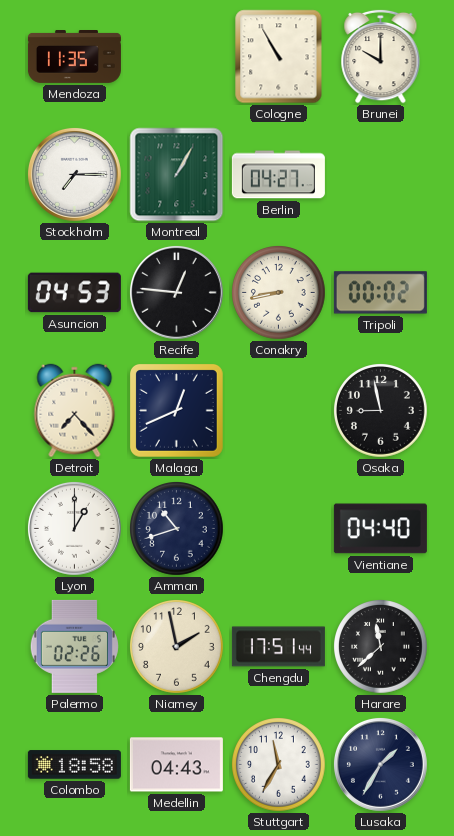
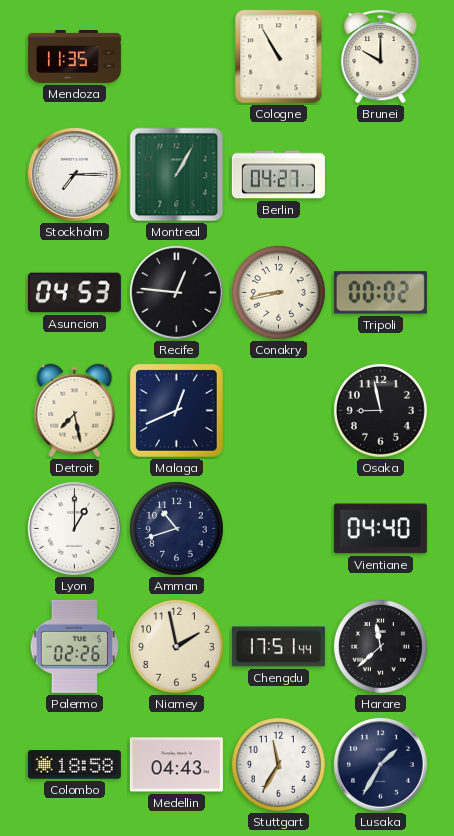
Detroit: 7:23 -> 7:28 (75, 411)
